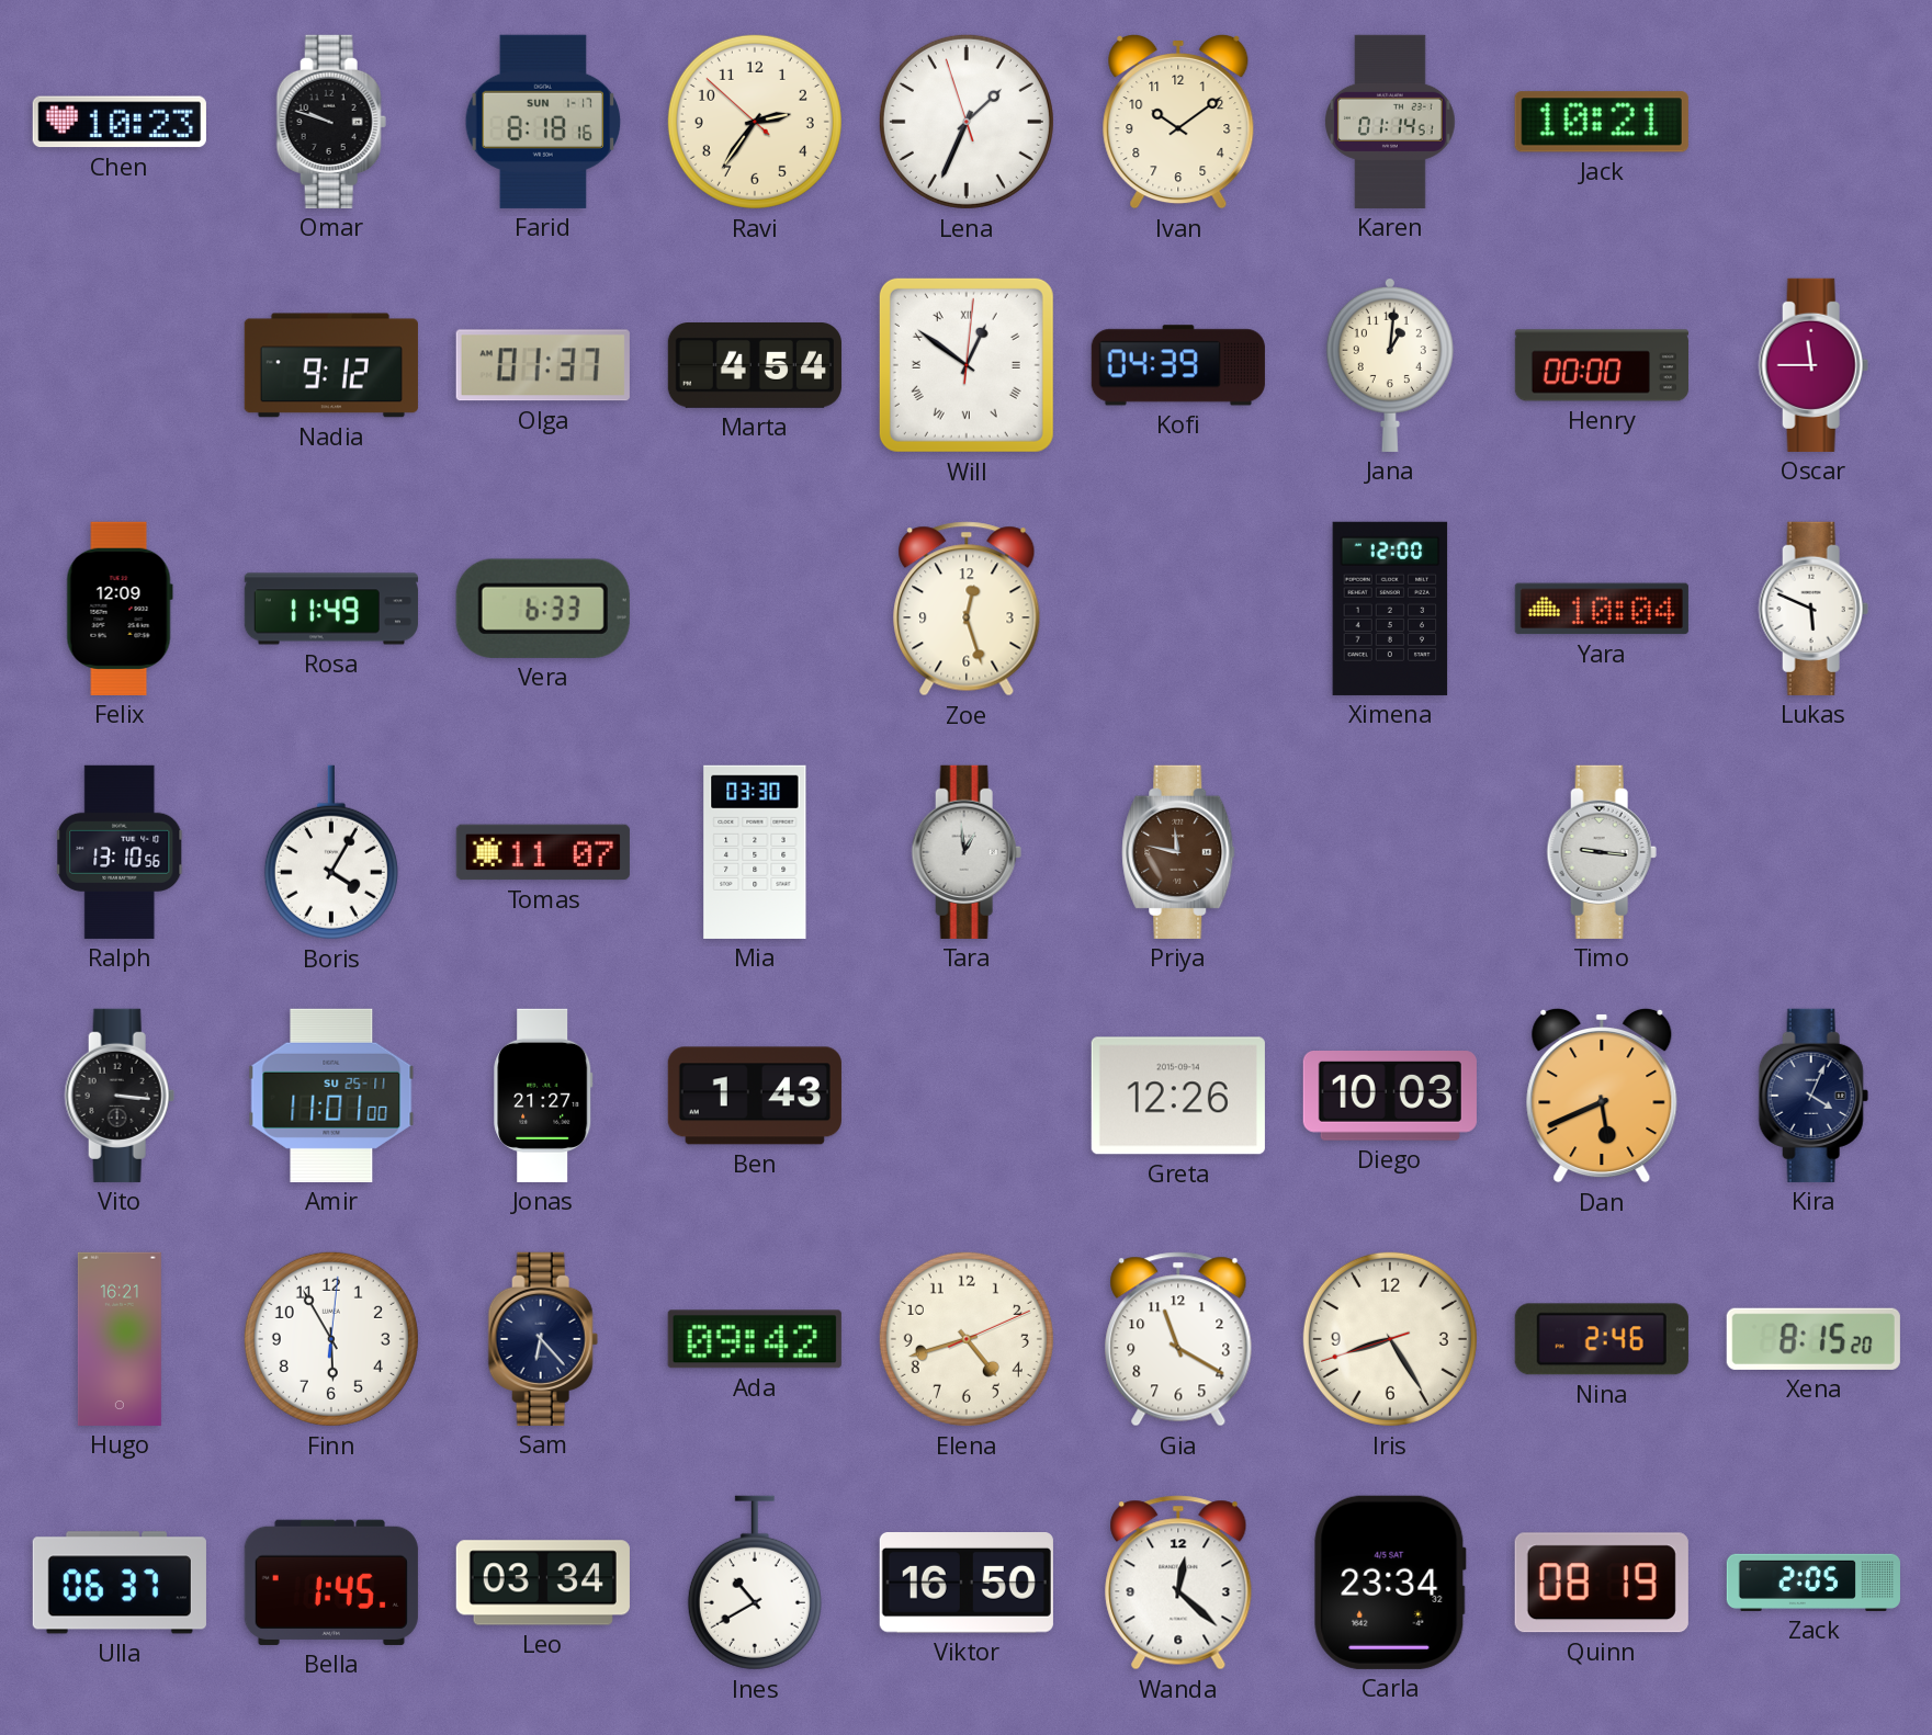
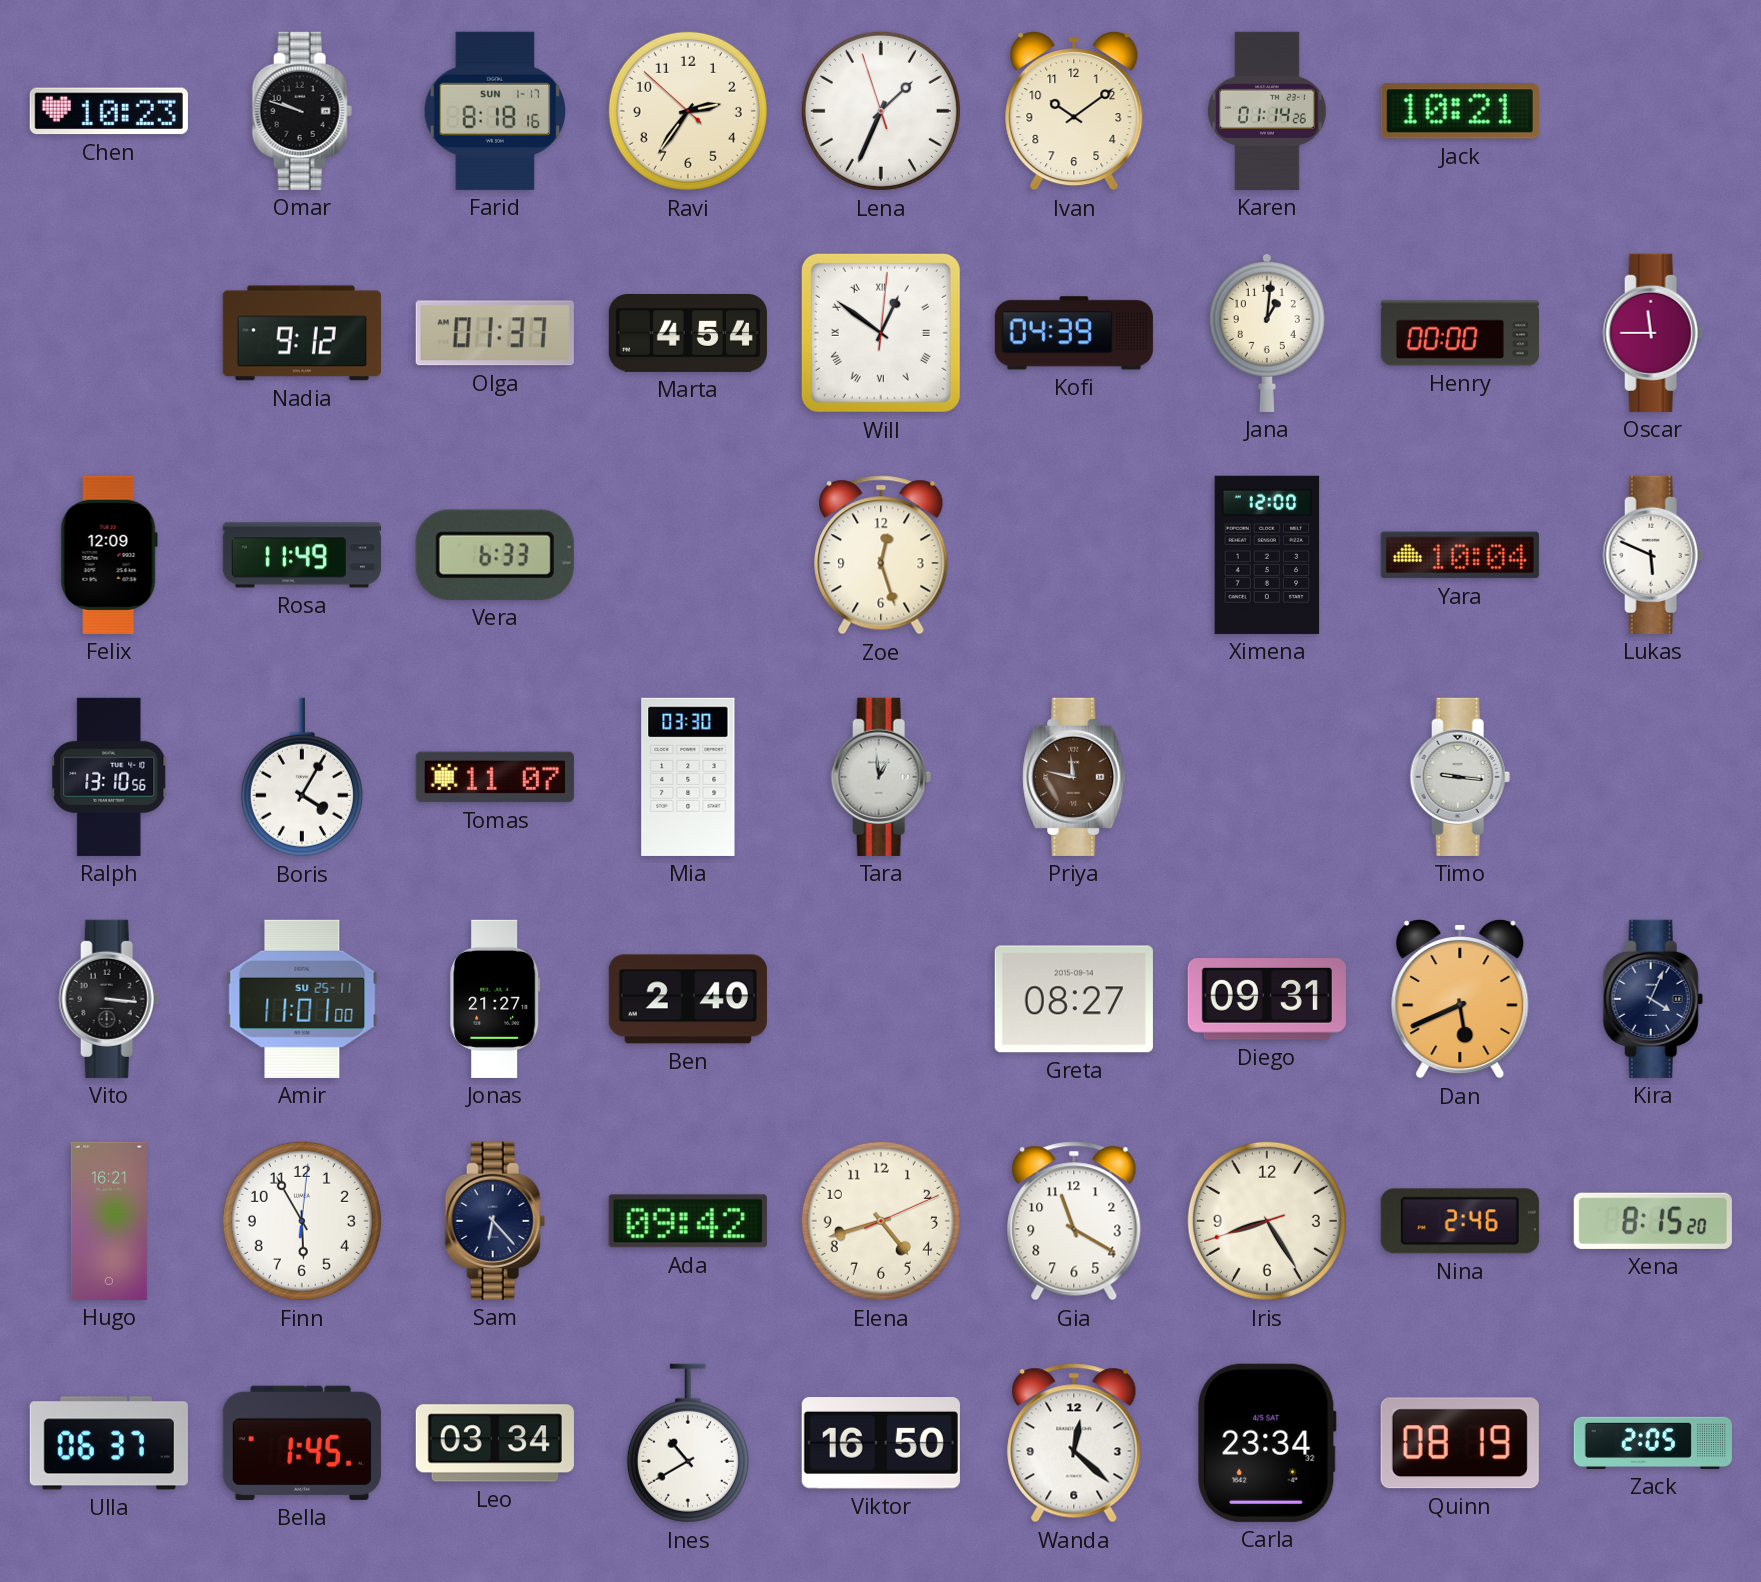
Karen: 01:14:51 -> 01:14:26 (1268, 111)
Ben: 1:43 -> 2:40 (688, 999)
Greta: 12:26 -> 08:27 (1074, 999)
Diego: 10:03 -> 09:31 (1267, 1000)
